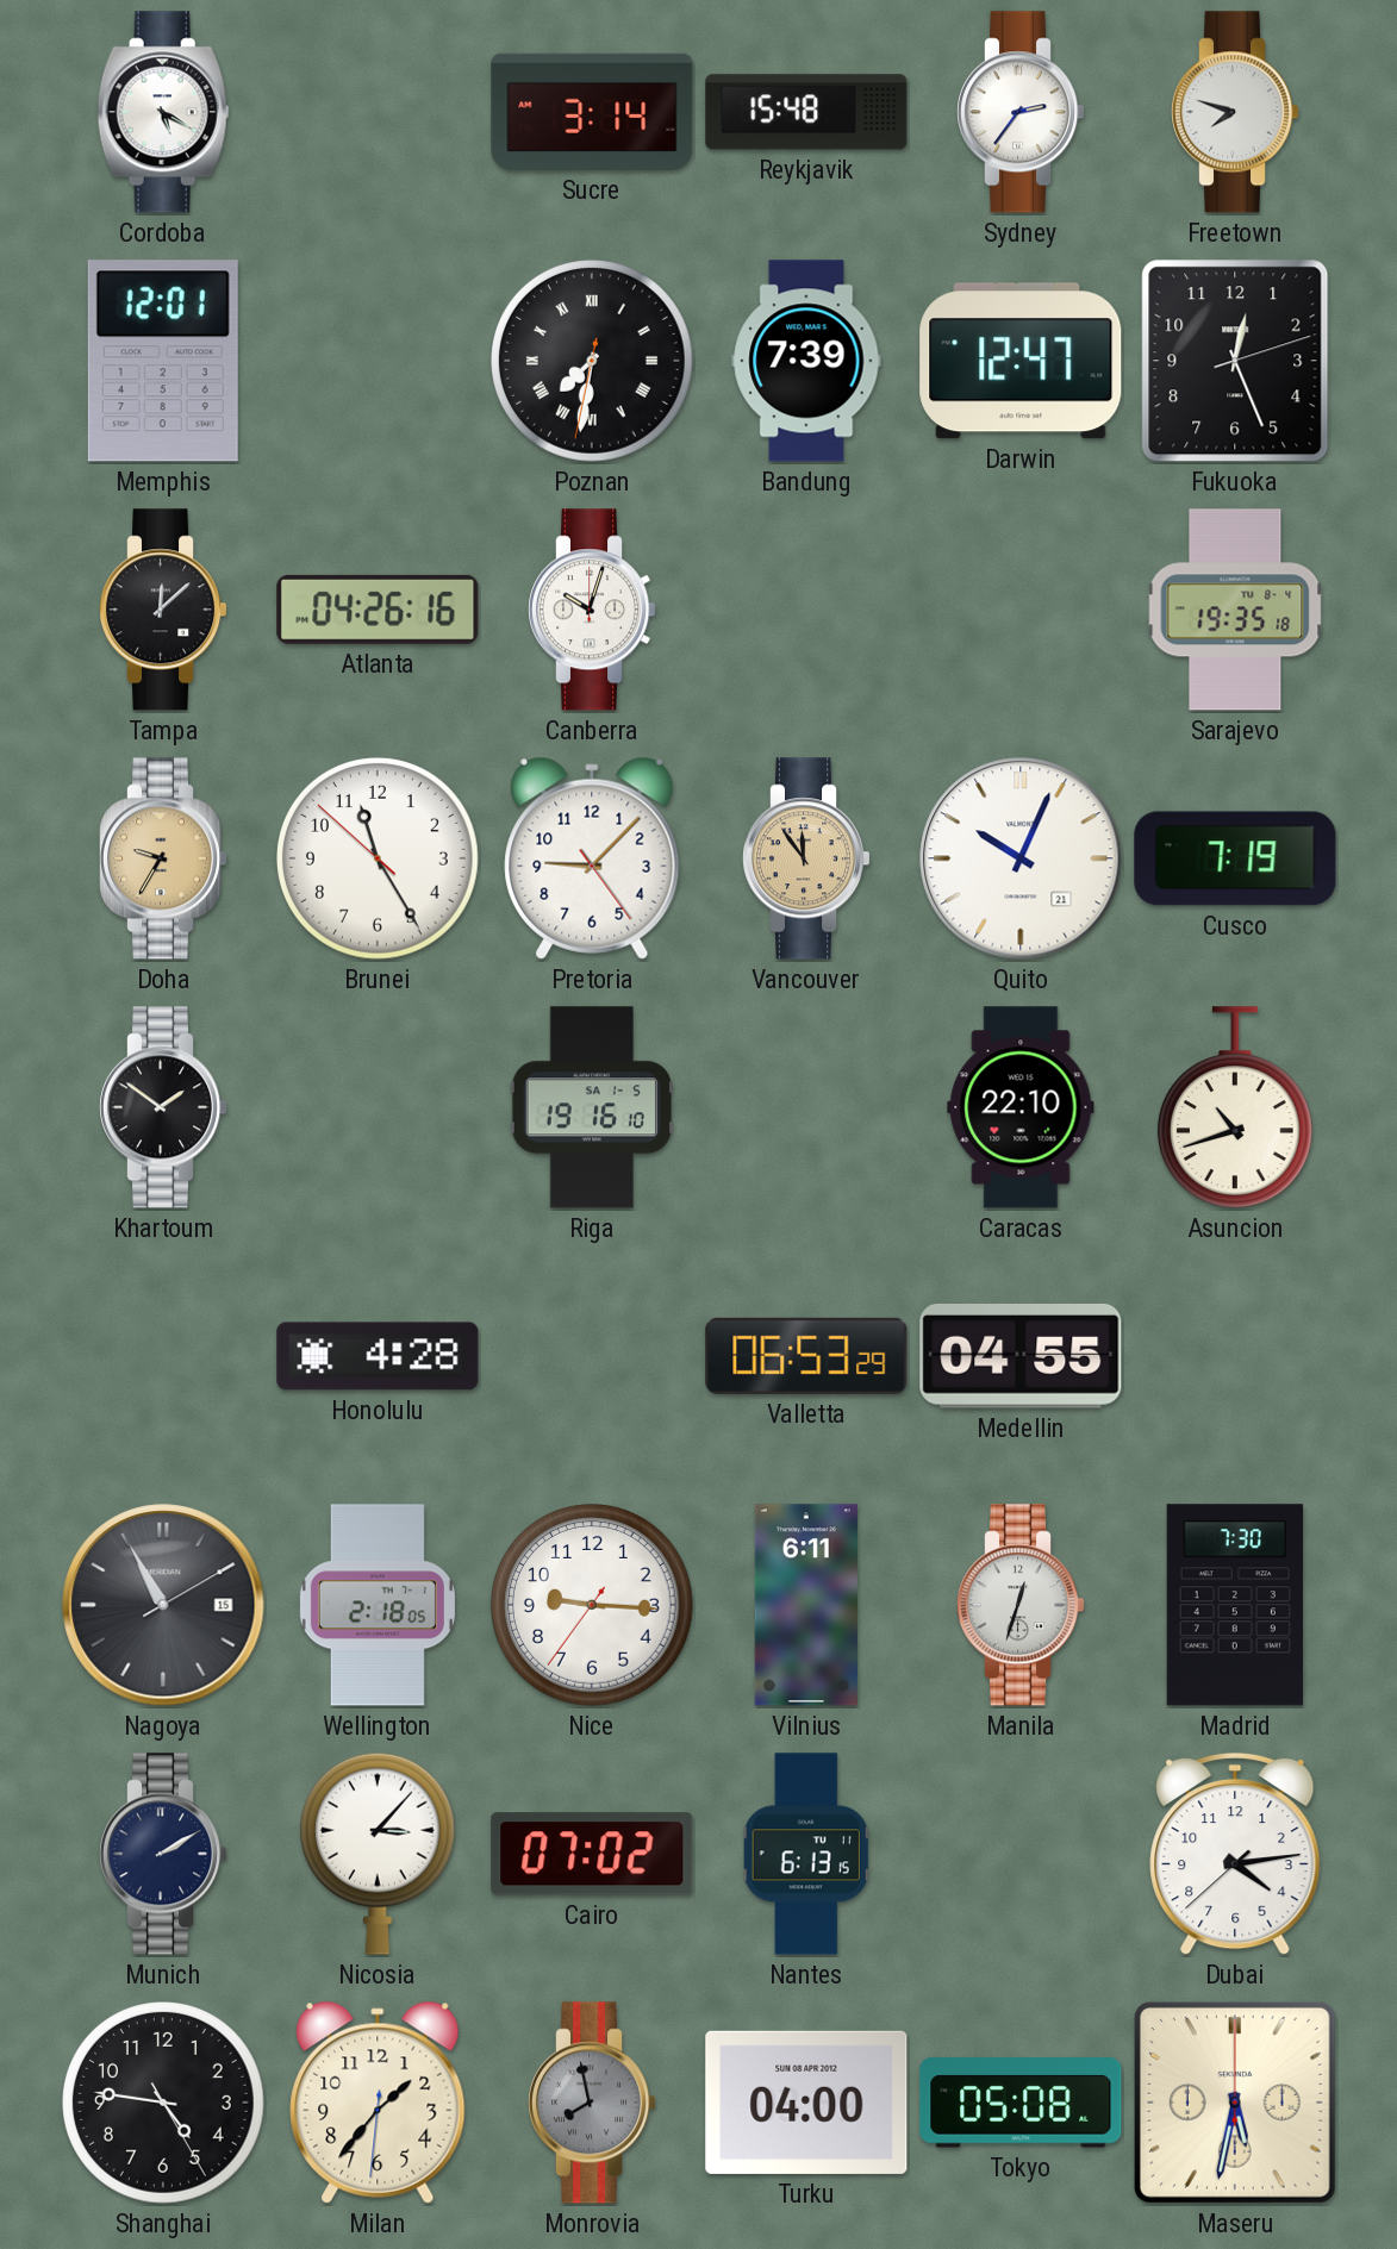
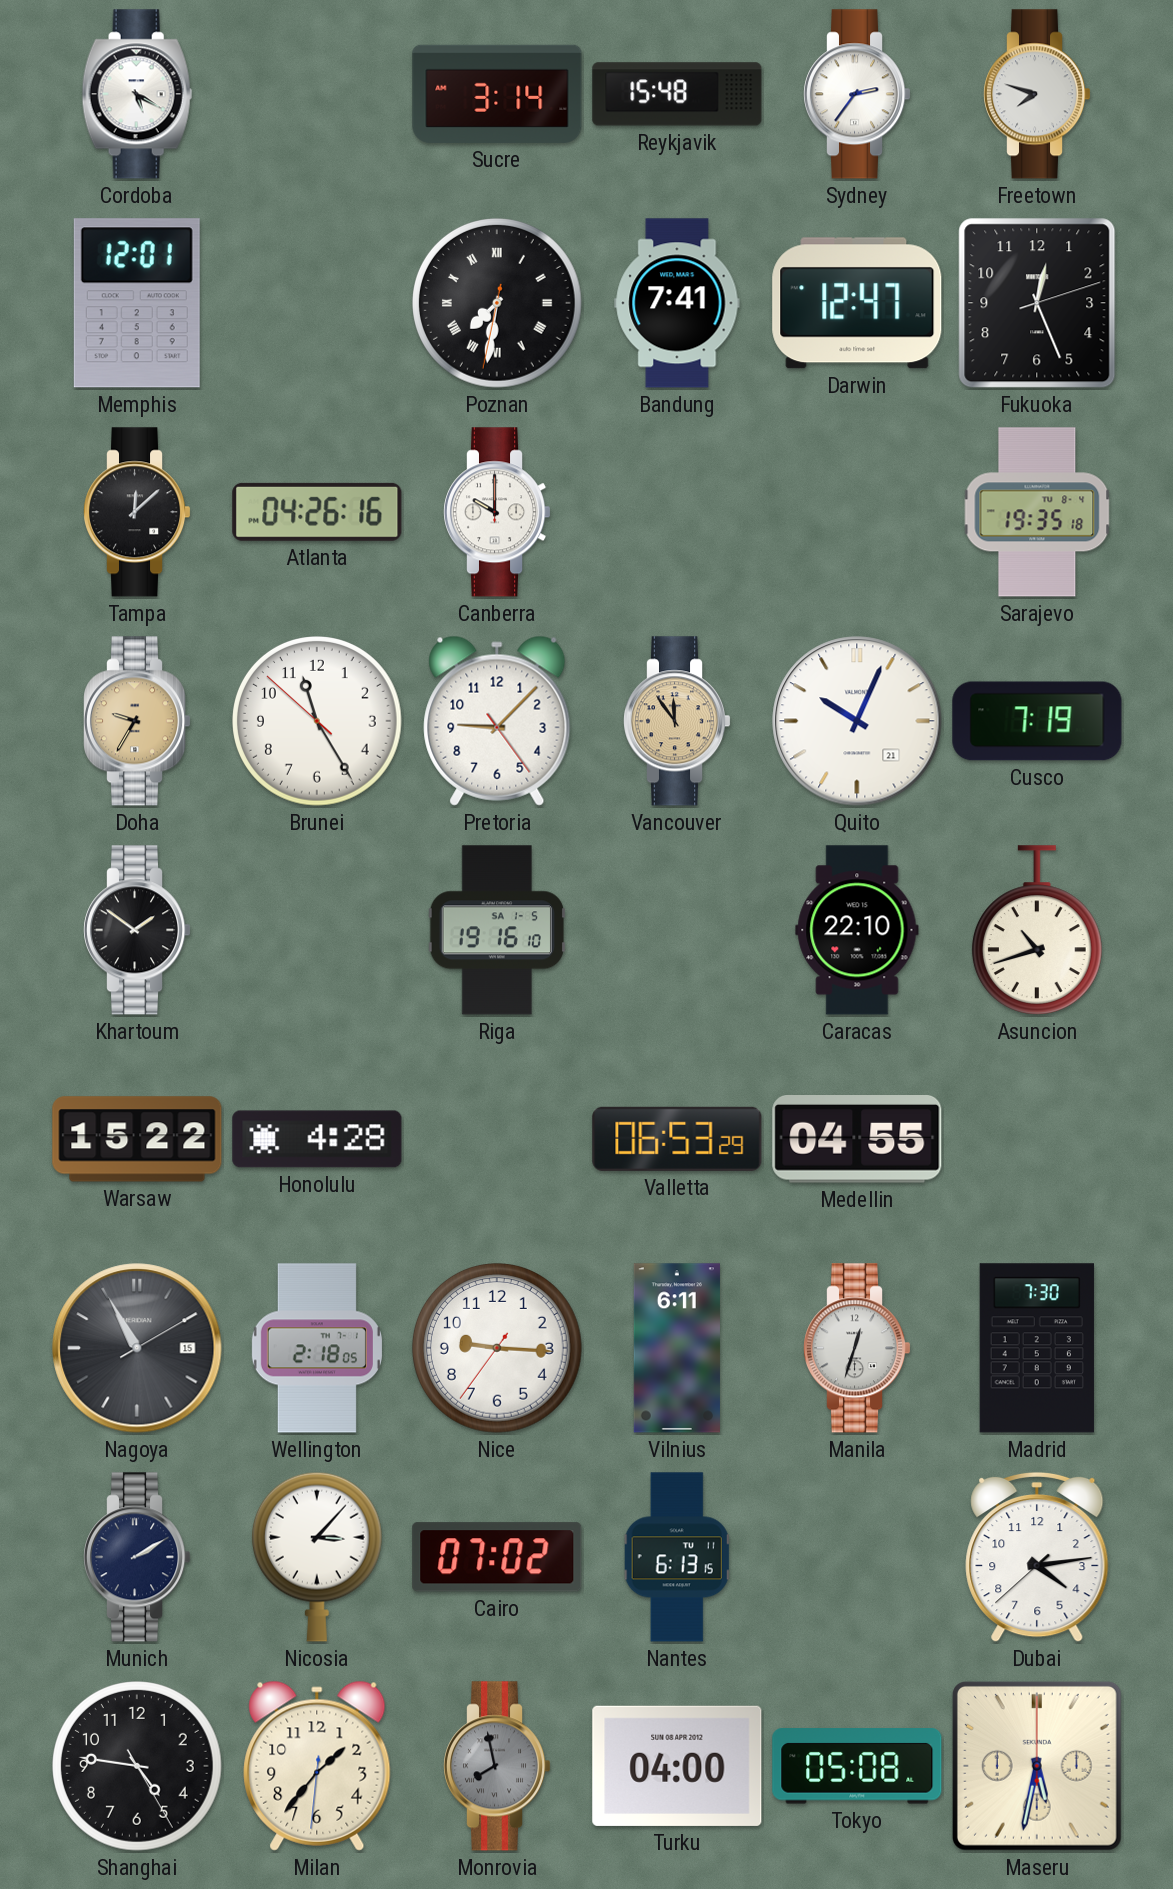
Bandung: 7:39 -> 7:41 (677, 303)
Canberra: 10:03 -> 10:00 (497, 512)
Warsaw: none -> 15:22 (137, 1139)
